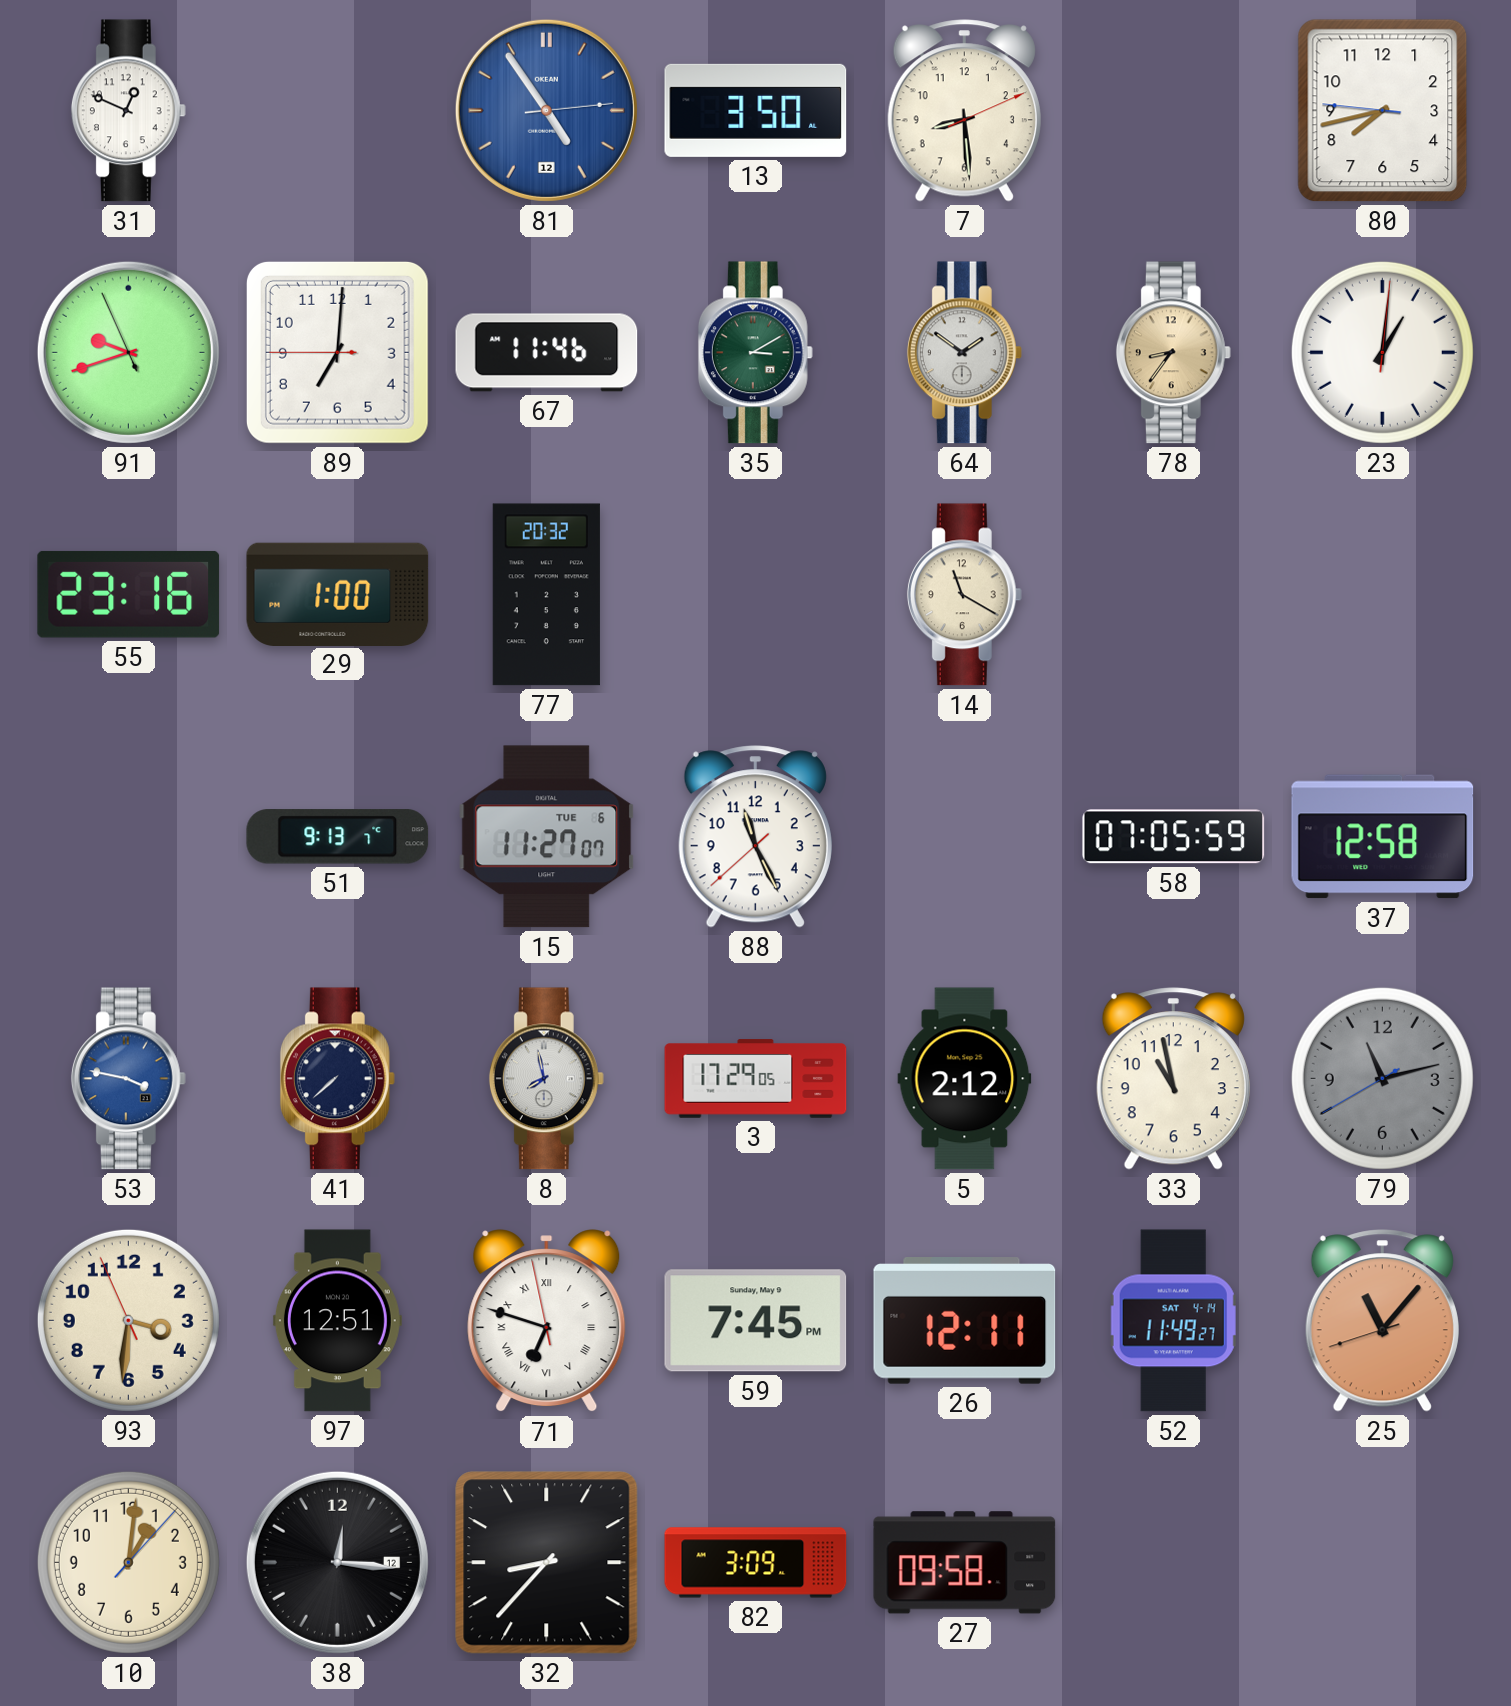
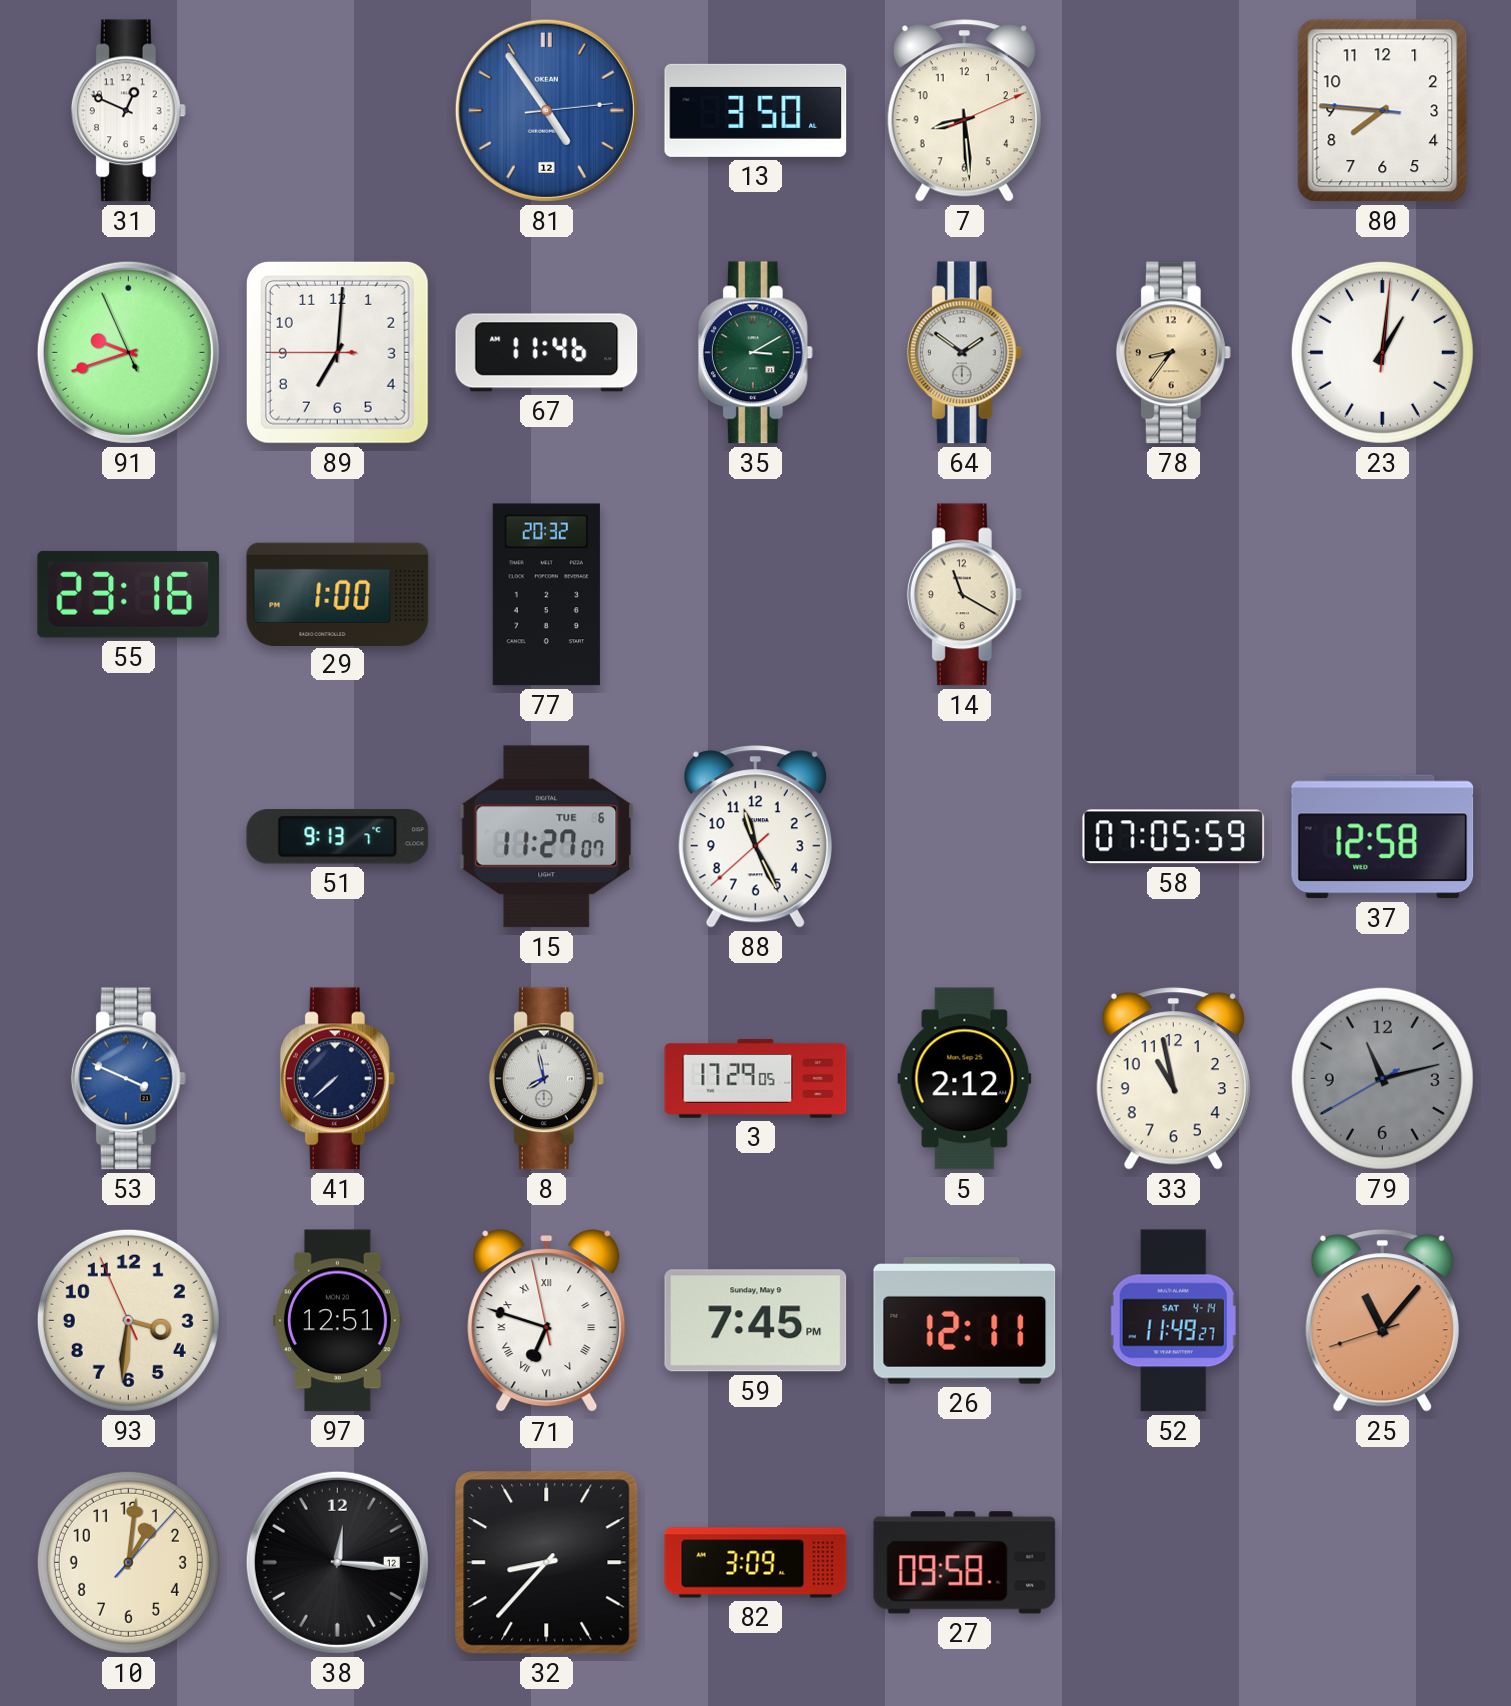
80: 7:42 -> 7:45 (1383, 111)
53: 3:47 -> 3:49 (128, 1079)
